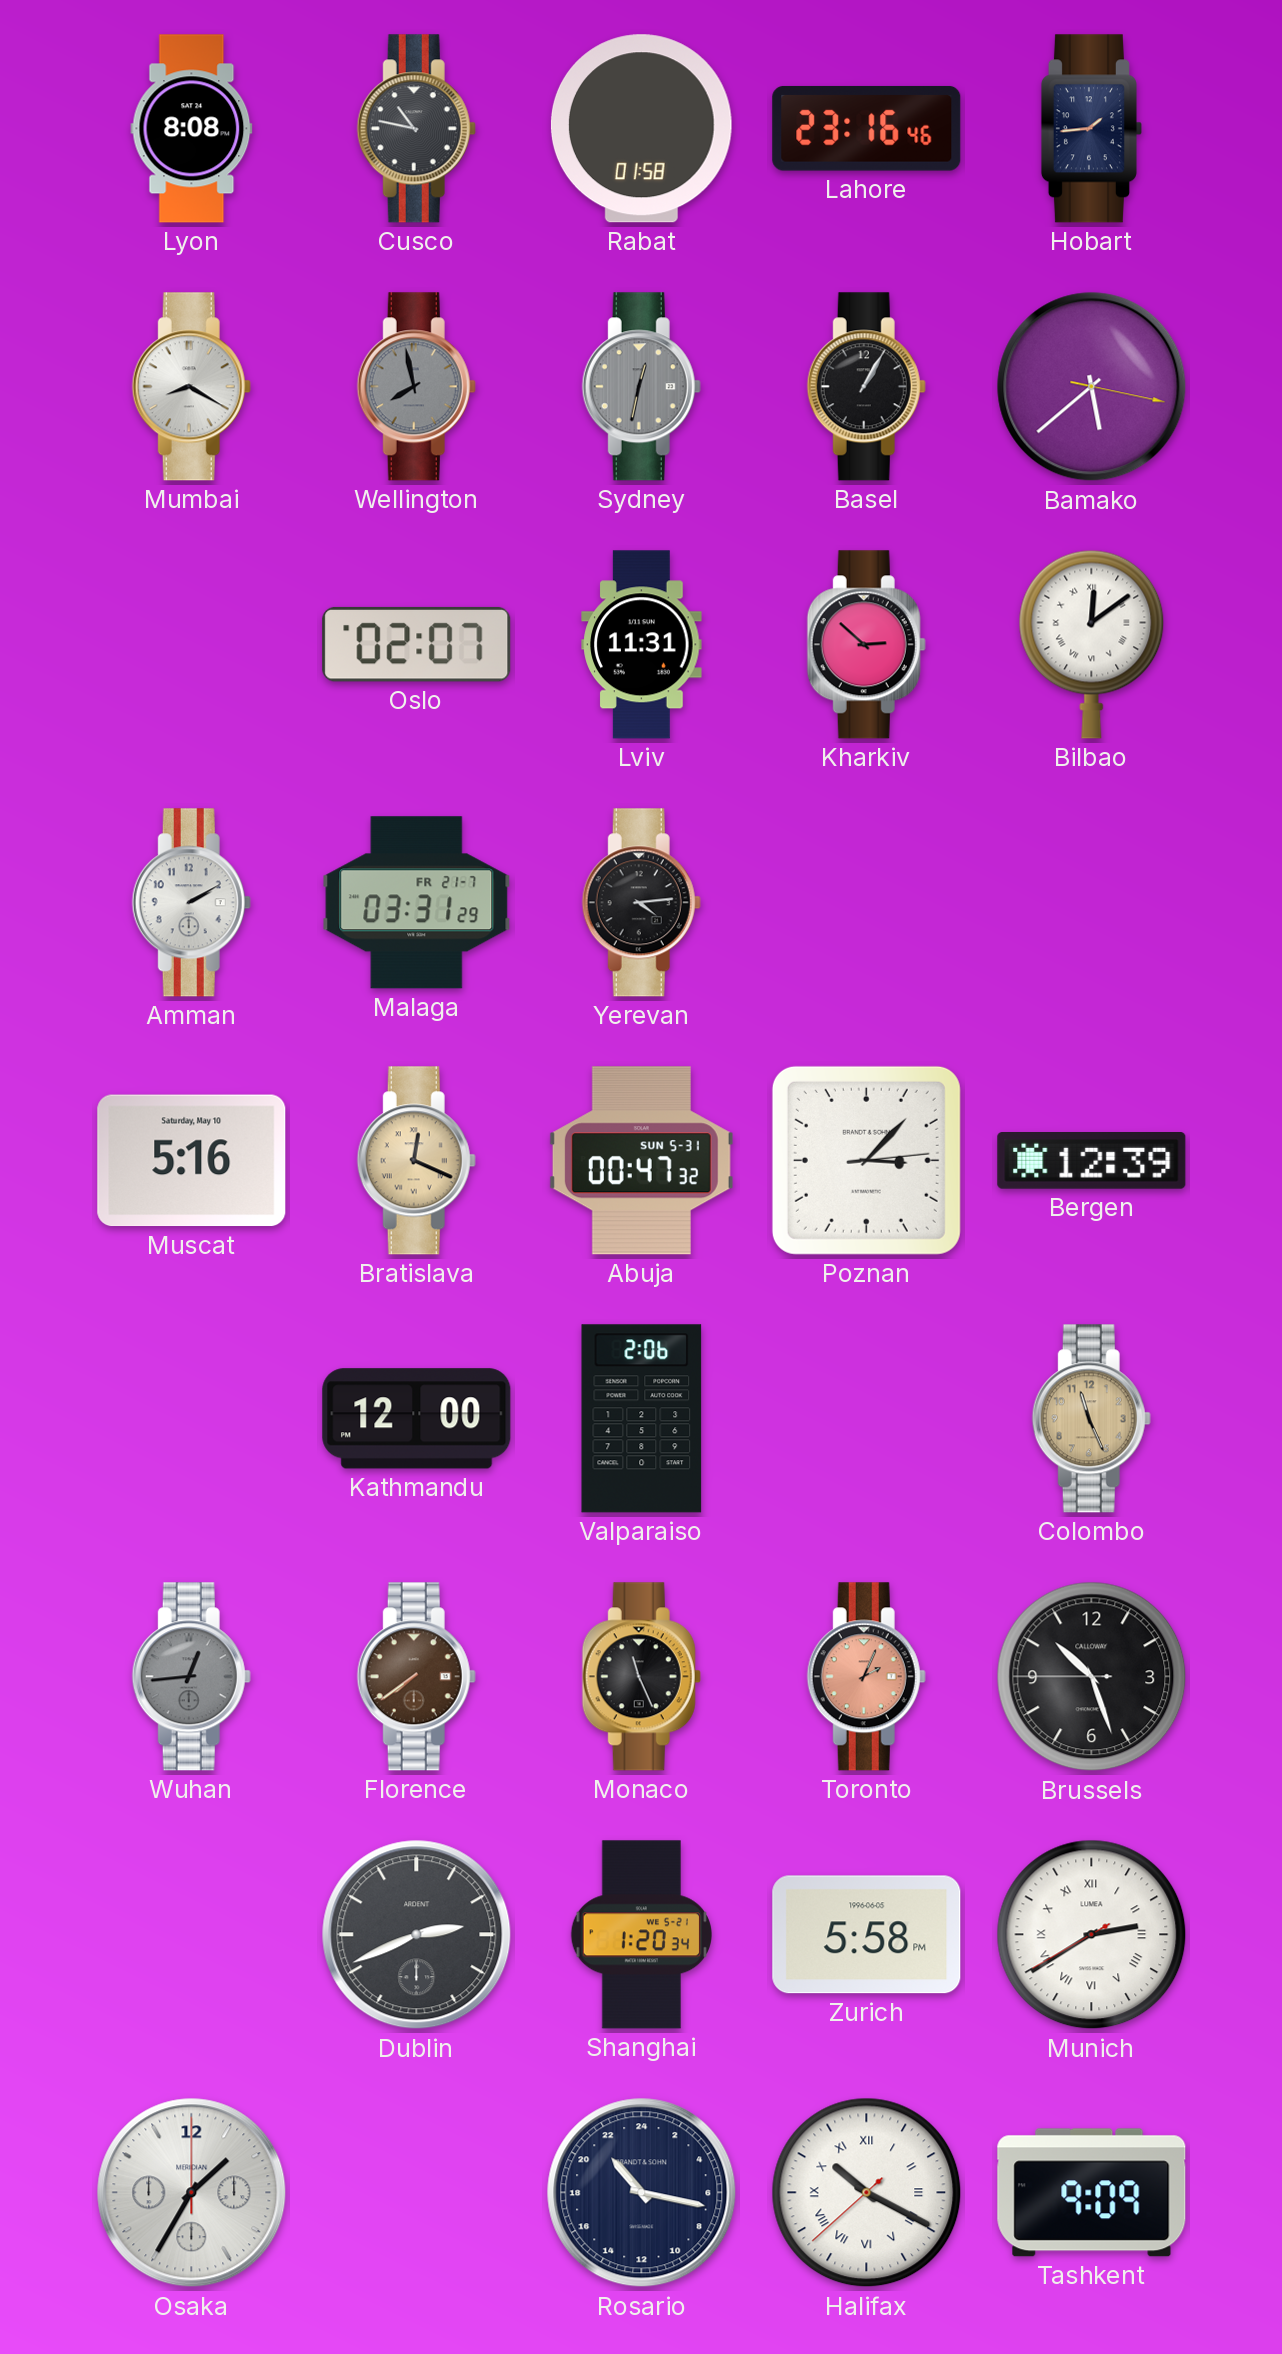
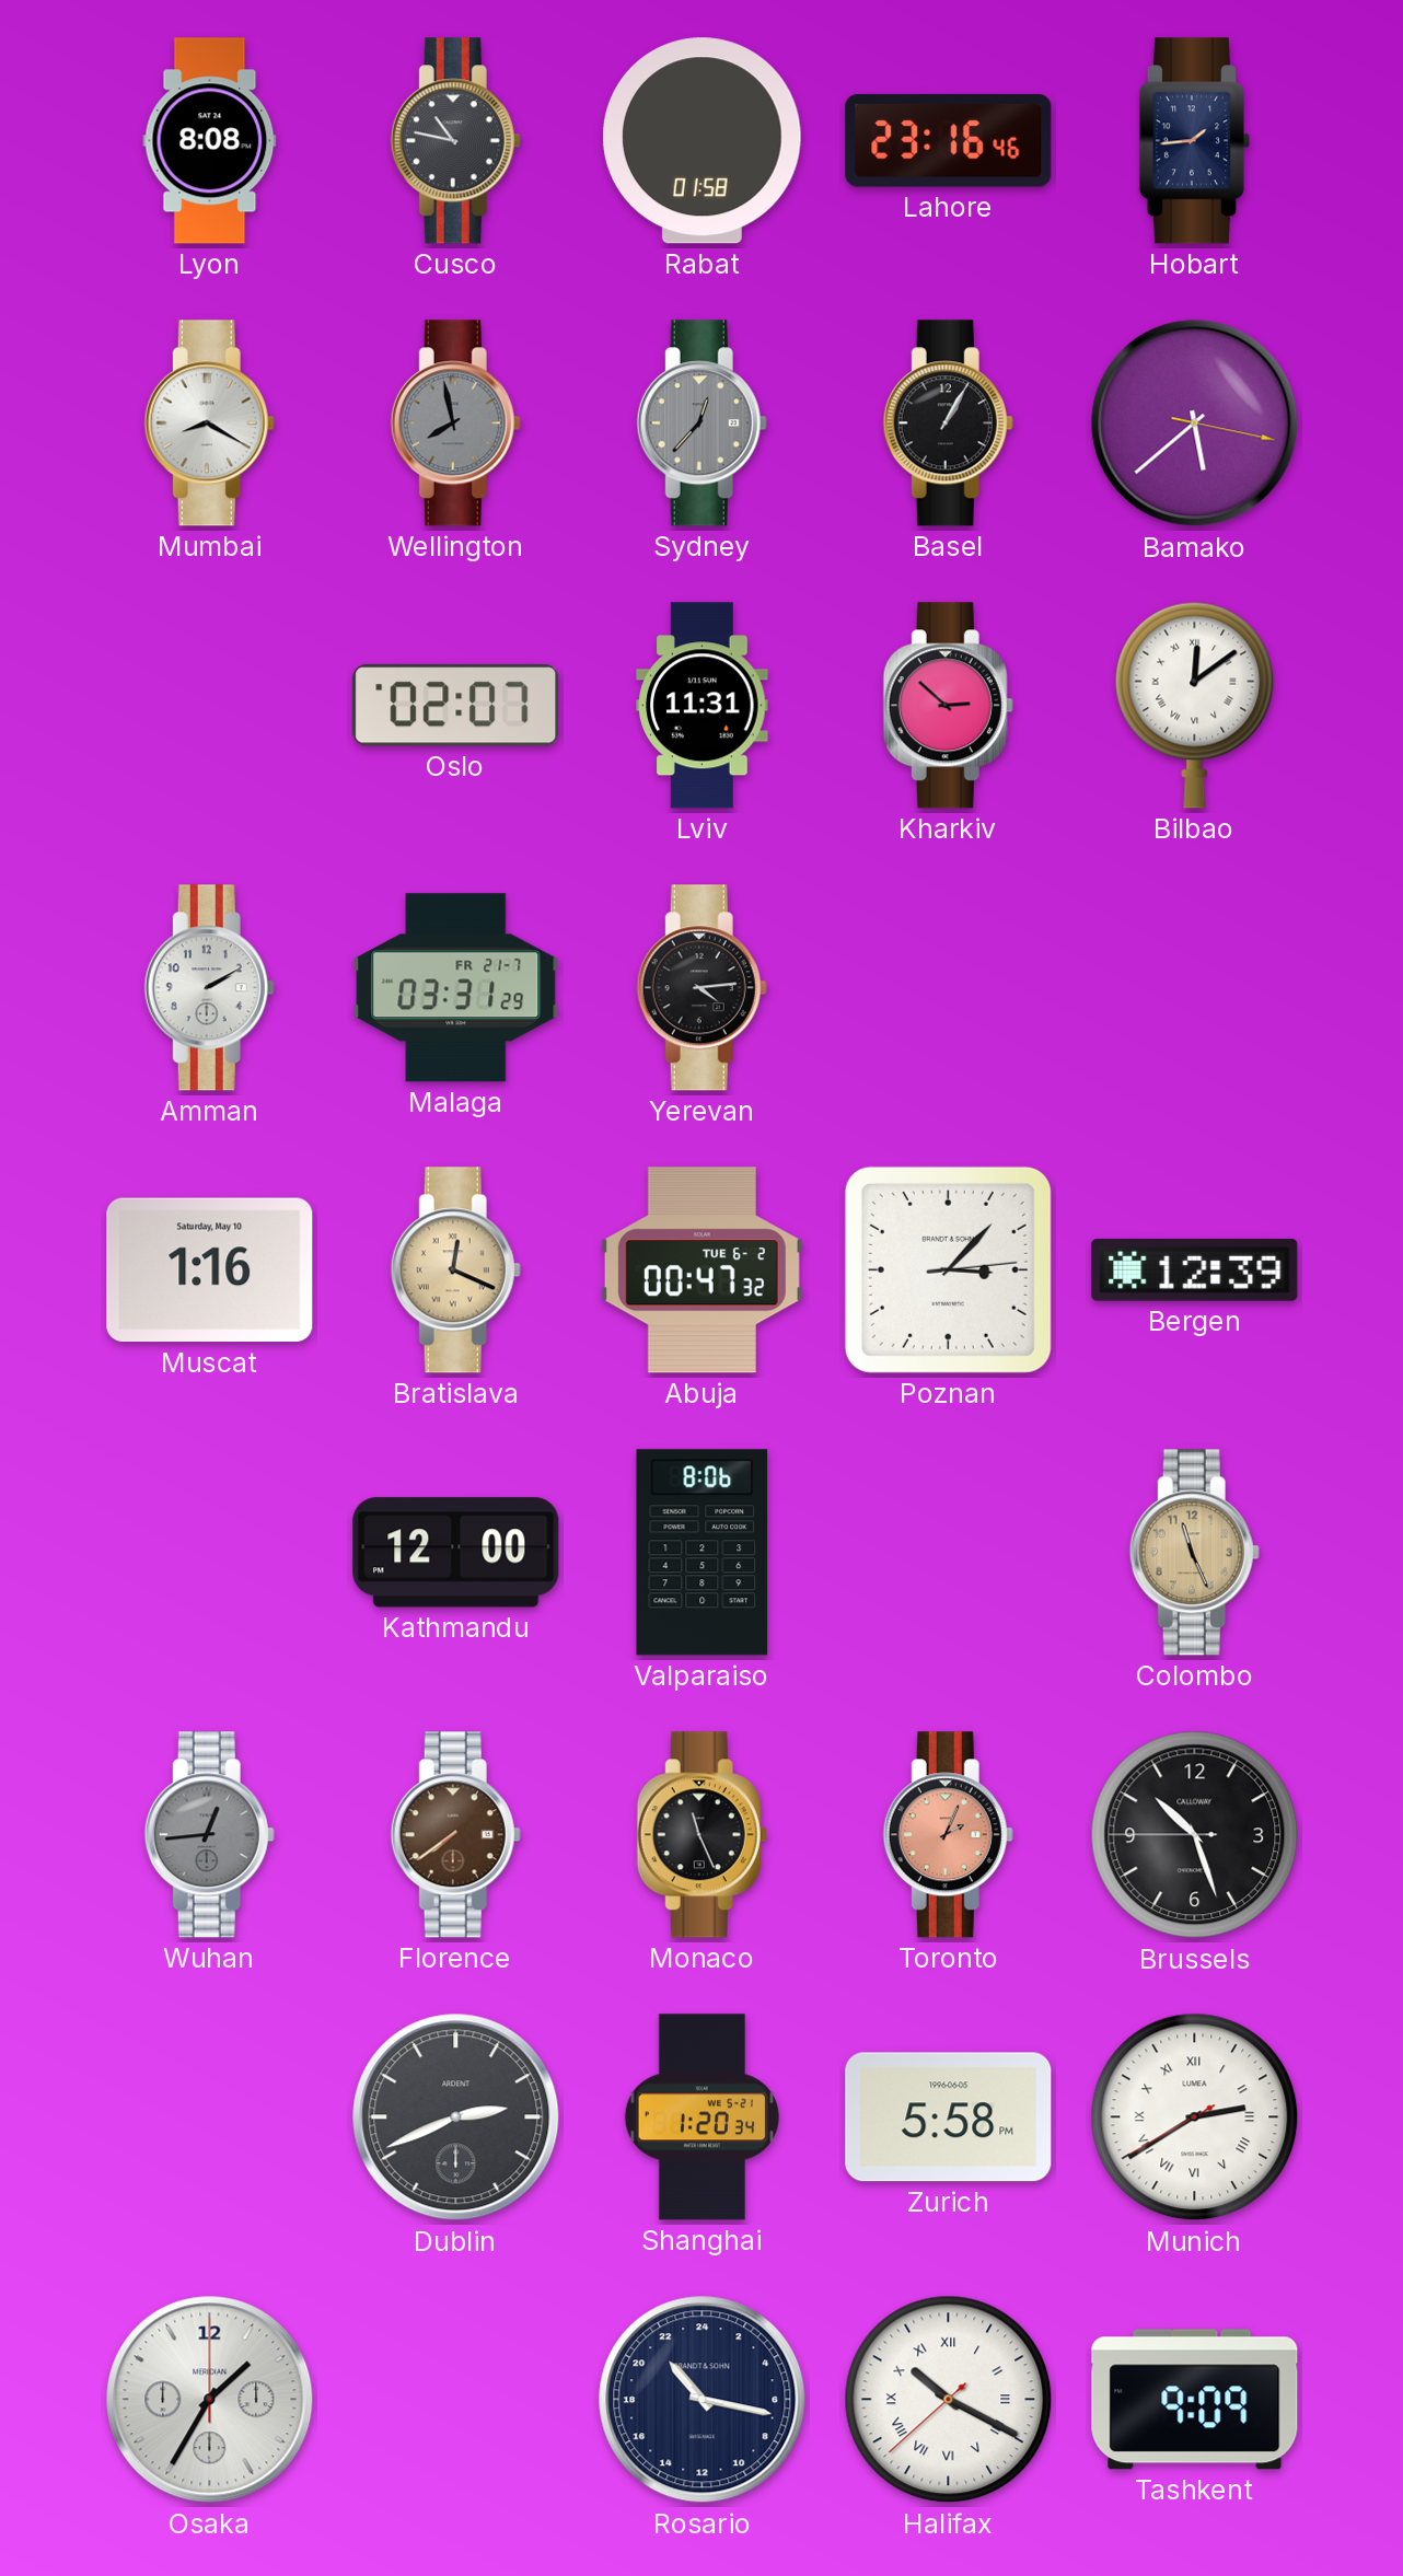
Sydney: 12:32 -> 12:37 (701, 423)
Muscat: 5:16 -> 1:16 (210, 1270)
Abuja date: SUN 5-31 -> TUE 6-2 (701, 1270)
Valparaiso: 2:06 -> 8:06 (703, 1553)
